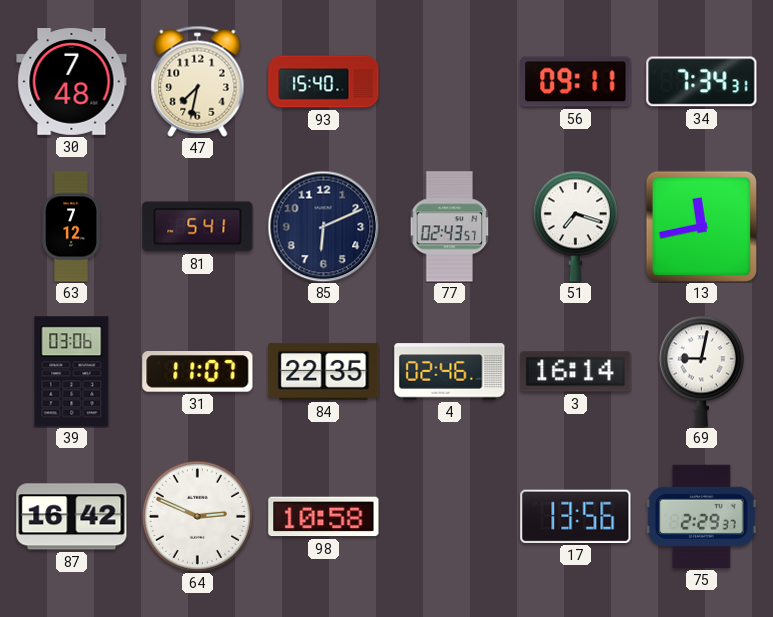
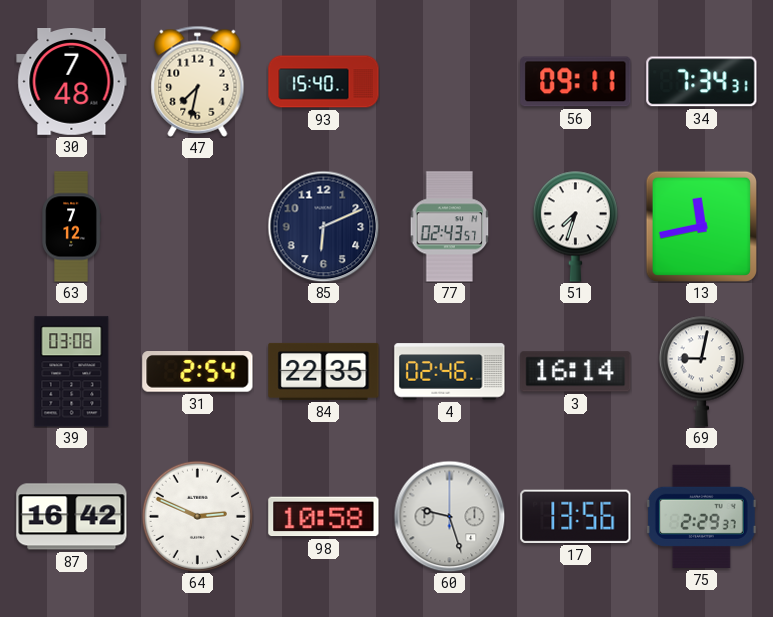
81: 5:41 -> none (198, 227)
51: 7:18 -> 7:33 (575, 226)
39: 03:06 -> 03:08 (72, 372)
31: 11:07 -> 2:54 (198, 372)
60: none -> 9:27 (449, 516)
